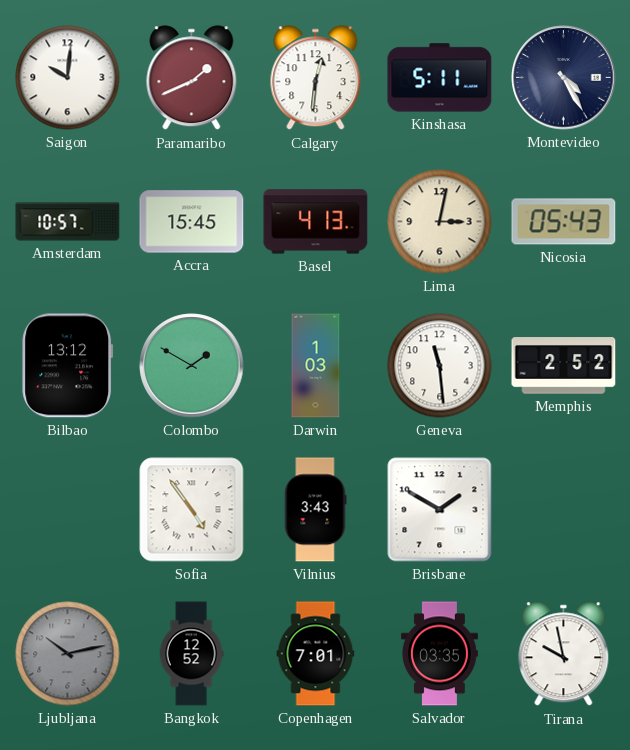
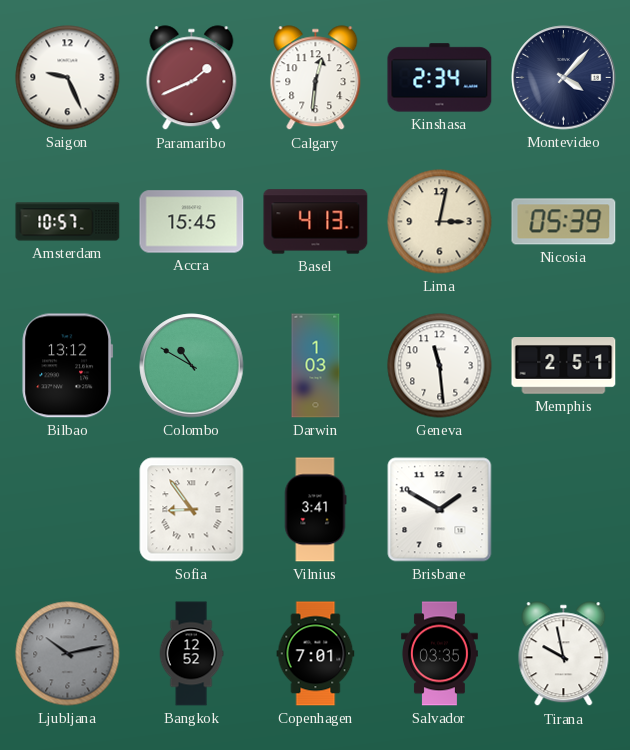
Saigon: 10:01 -> 9:26 (68, 78)
Kinshasa: 5:11 -> 2:34 (440, 78)
Montevideo: 4:25 -> 4:07 (564, 78)
Nicosia: 05:43 -> 05:39 (564, 222)
Colombo: 1:50 -> 10:50 (192, 366)
Memphis: 2:52 -> 2:51 (564, 366)
Sofia: 4:54 -> 8:54 (192, 510)
Vilnius: 3:43 -> 3:41 (315, 510)
